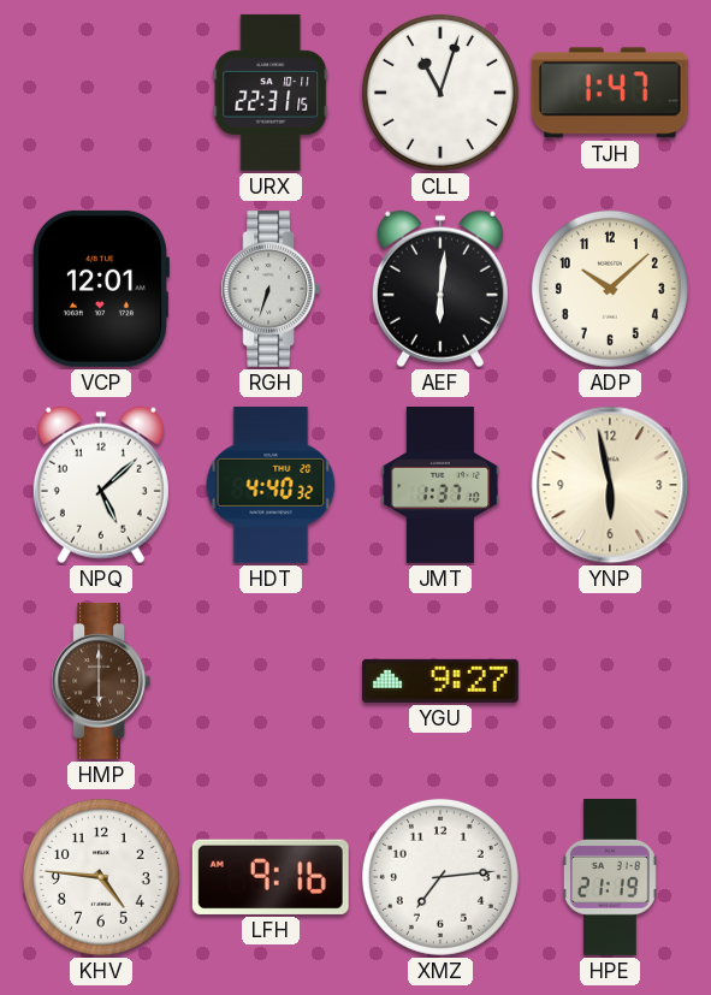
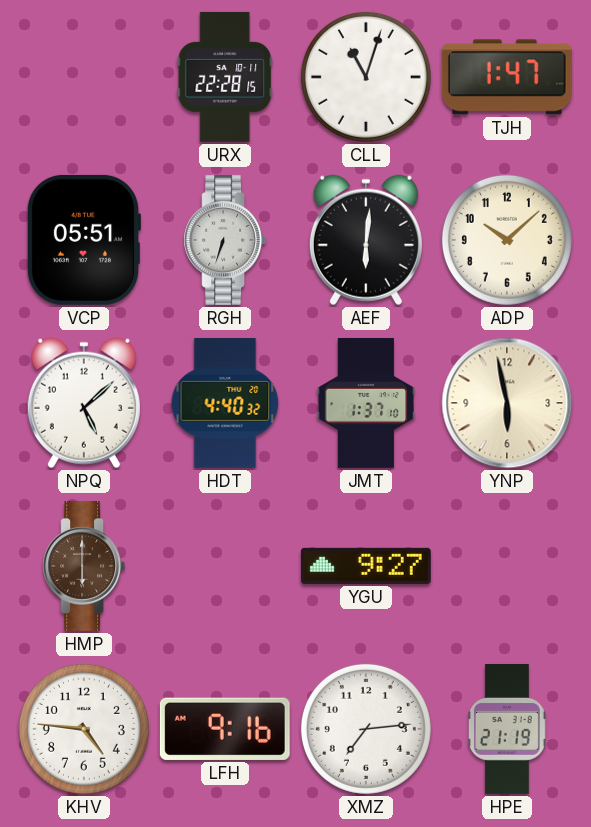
URX: 22:31 -> 22:28 (225, 77)
VCP: 12:01 -> 05:51 (83, 240)
